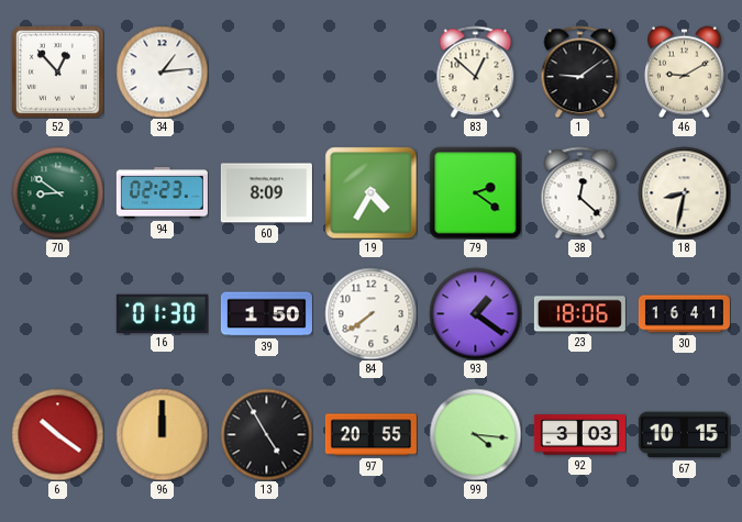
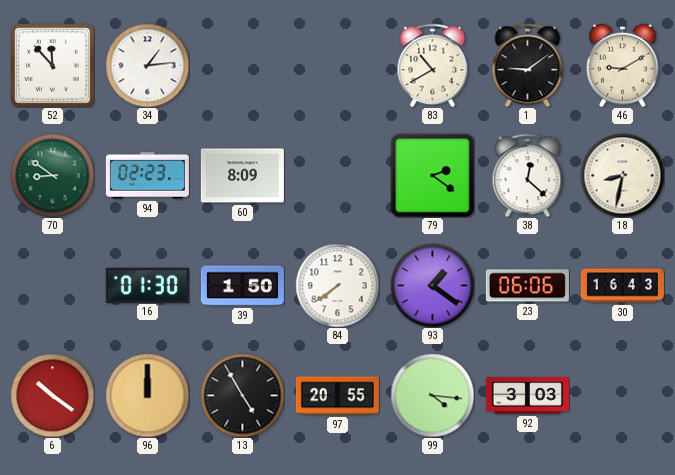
52: 12:53 -> 11:53 (53, 66)
83: 12:52 -> 10:40 (433, 65)
19: 4:35 -> none (370, 192)
23: 18:06 -> 06:06 (527, 286)
30: 16:41 -> 16:43 (622, 286)
67: 10:15 -> none (684, 435)
